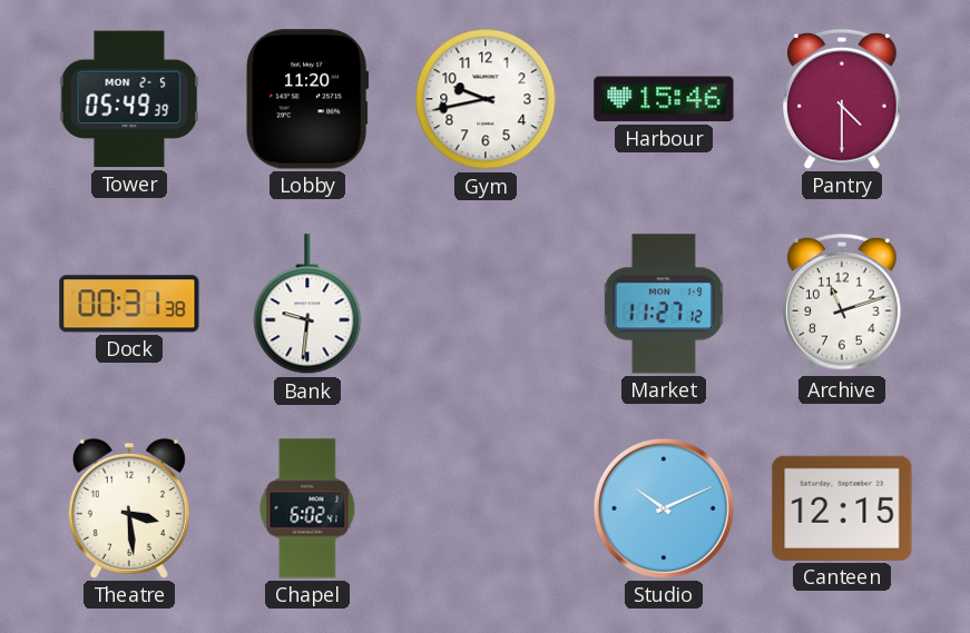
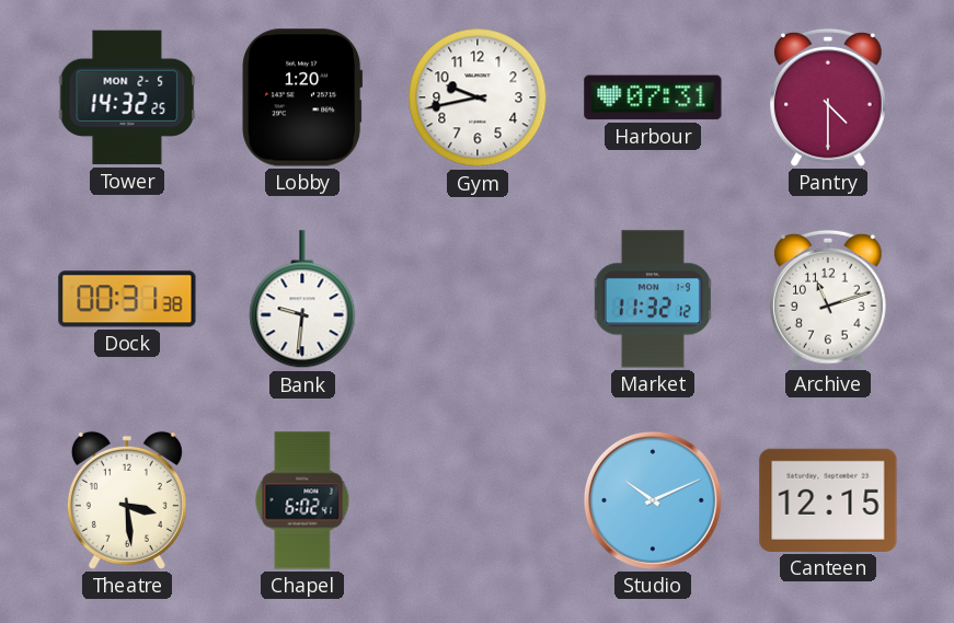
Tower: 05:49 -> 14:32 (127, 97)
Lobby: 11:20 -> 1:20 (302, 97)
Harbour: 15:46 -> 07:31 (653, 97)
Market: 11:27 -> 11:32 (653, 299)
